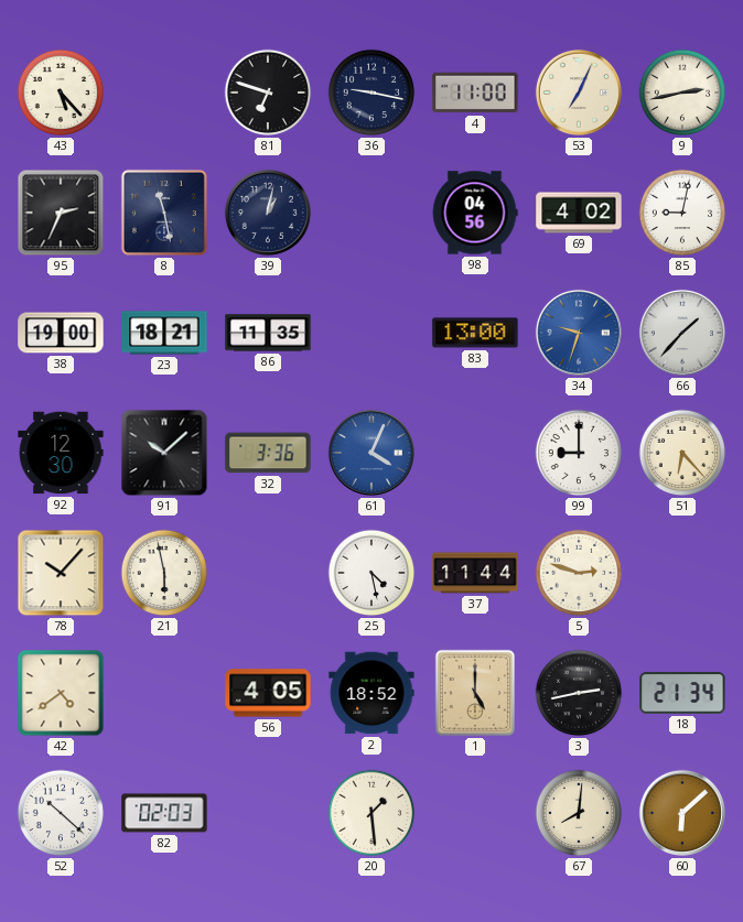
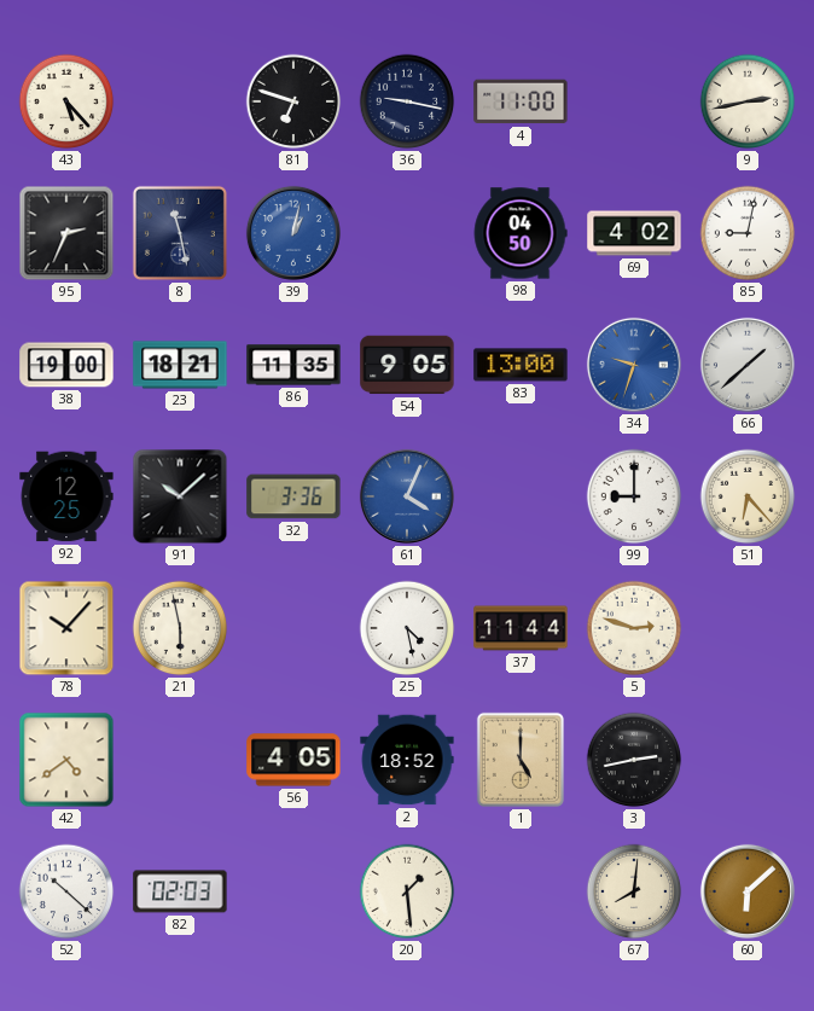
53: 7:04 -> none (579, 93)
39 dial: navy -> blue (293, 233)
98: 04:56 -> 04:50 (521, 233)
54: none -> 9:05 (407, 365)
66: 1:37 -> 1:38 (748, 365)
92: 12:30 -> 12:25 (66, 496)
18: 21:34 -> none (682, 694)
